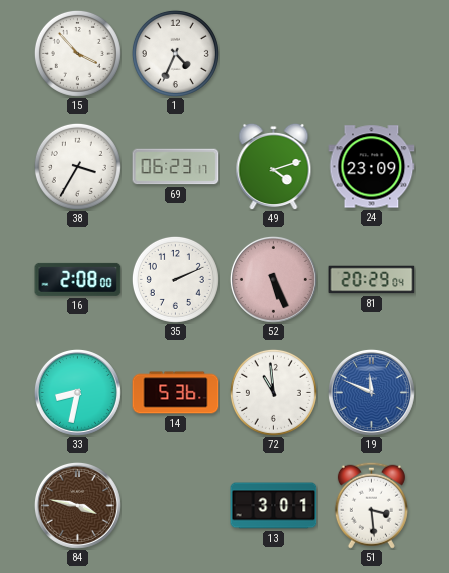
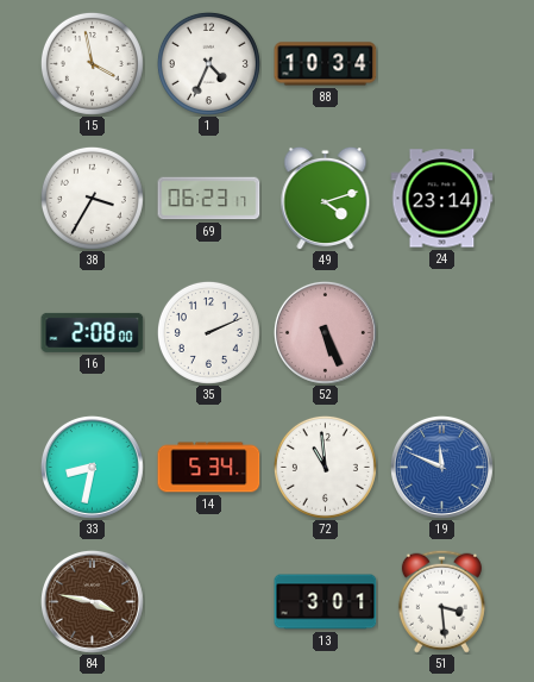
15: 3:53 -> 3:58 (92, 63)
88: none -> 10:34 (326, 64)
24: 23:09 -> 23:14 (442, 199)
81: 20:29 -> none (372, 280)
14: 5:36 -> 5:34 (209, 468)
